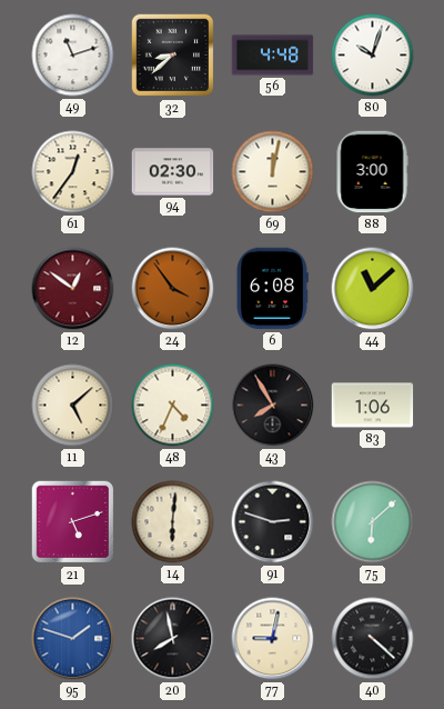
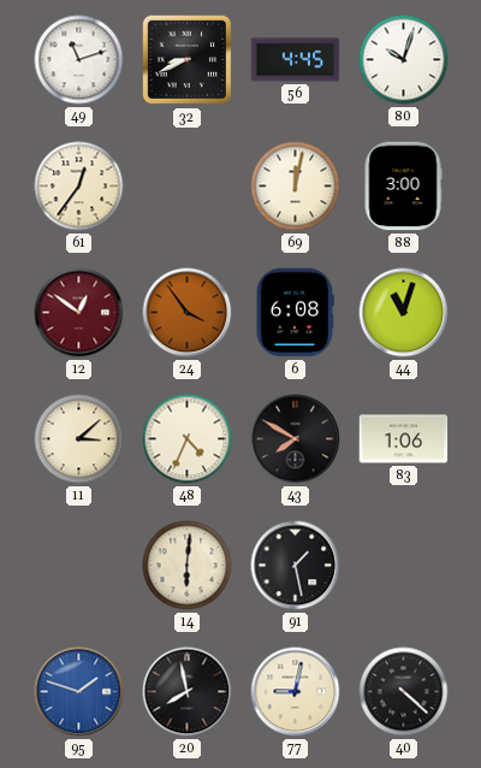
32: 8:38 -> 8:41 (188, 60)
56: 4:48 -> 4:45 (296, 60)
94: 02:30 -> none (173, 172)
44: 11:08 -> 11:03 (404, 313)
11: 5:08 -> 3:08 (79, 439)
43: 7:55 -> 7:50 (296, 439)
21: 5:12 -> none (73, 522)
91: 2:48 -> 1:28 (296, 566)
75: 6:08 -> none (373, 522)
